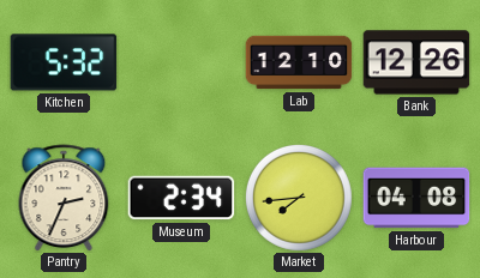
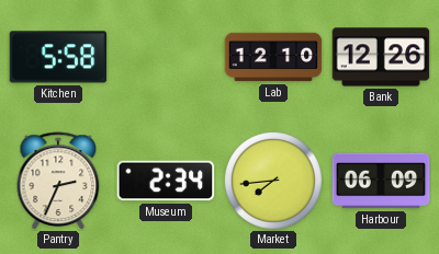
Kitchen: 5:32 -> 5:58 (58, 57)
Harbour: 04:08 -> 06:09 (381, 181)
